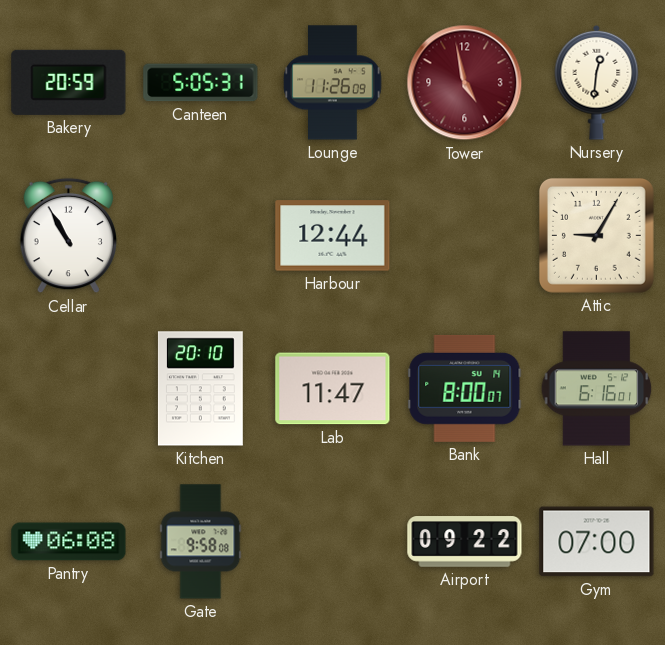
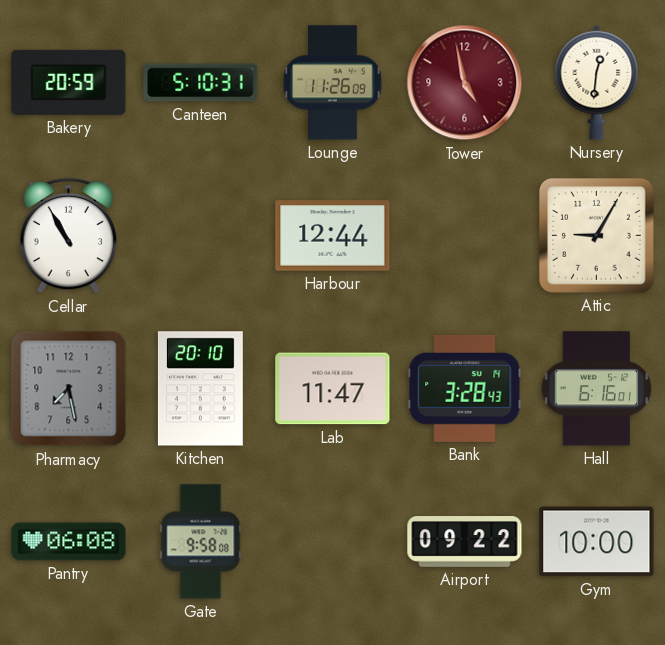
Canteen: 5:05 -> 5:10 (201, 83)
Pharmacy: none -> 7:28 (69, 389)
Bank: 8:00 -> 3:28 (465, 388)
Gym: 07:00 -> 10:00 (597, 542)
